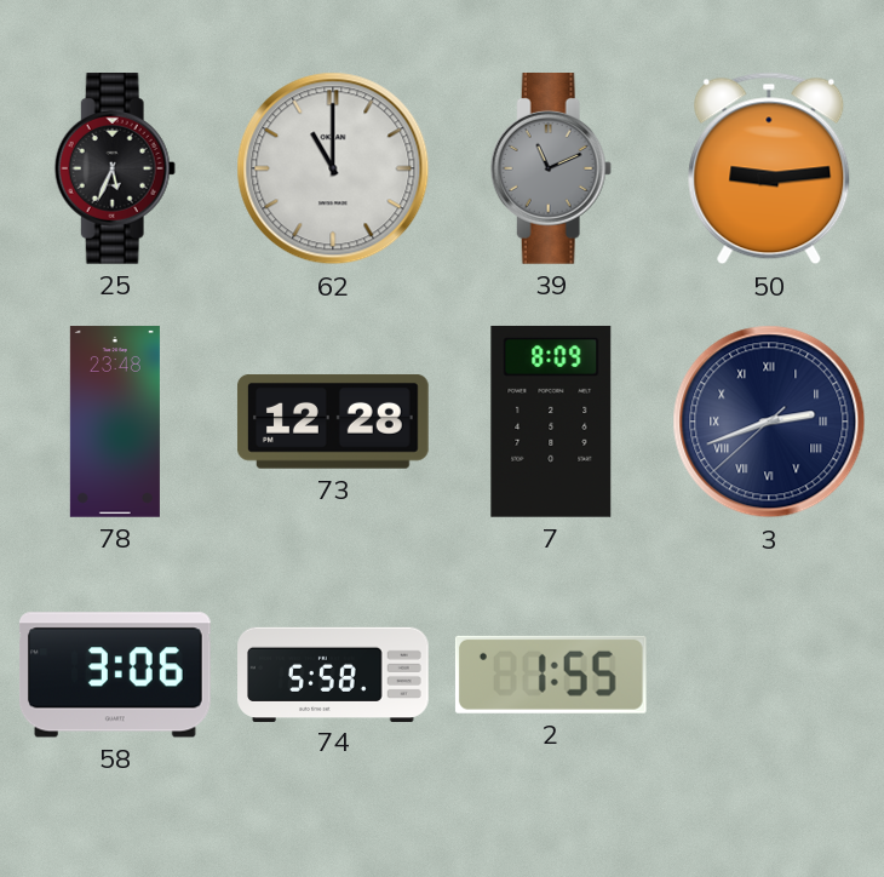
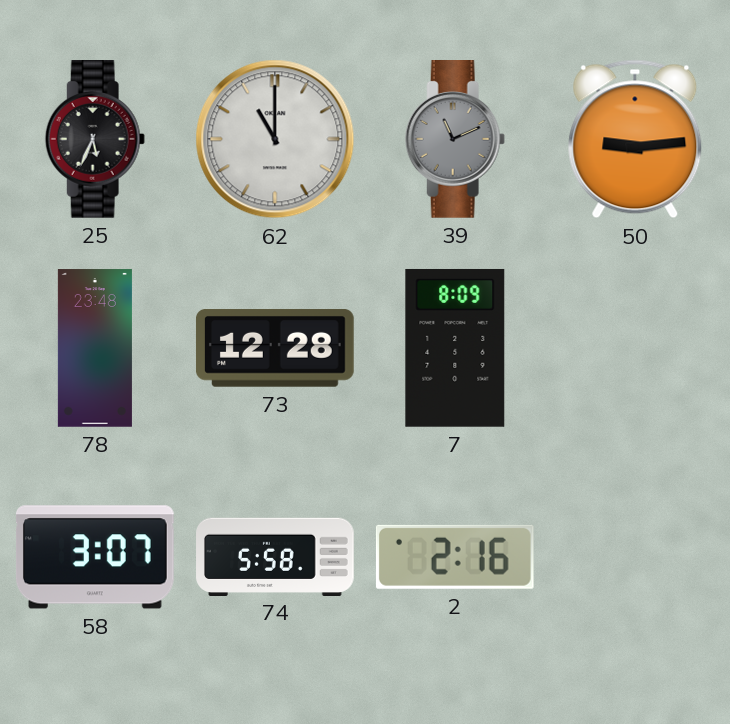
3: 2:41 -> none (769, 422)
58: 3:06 -> 3:07 (95, 557)
2: 1:55 -> 2:16 (455, 557)
